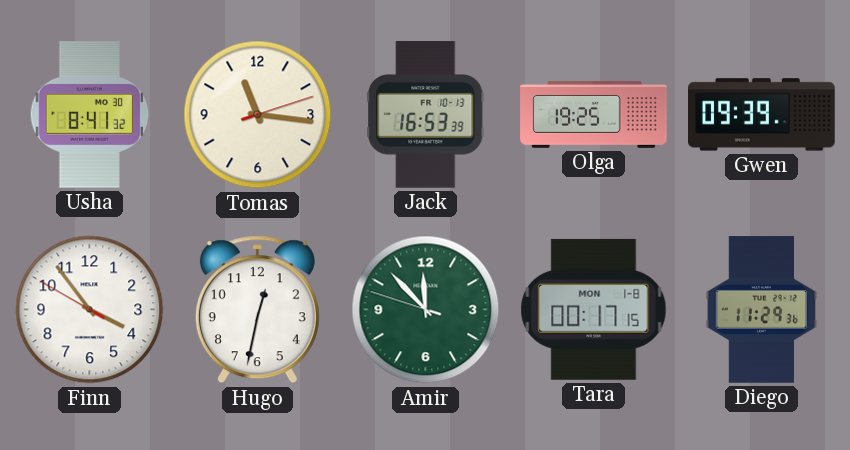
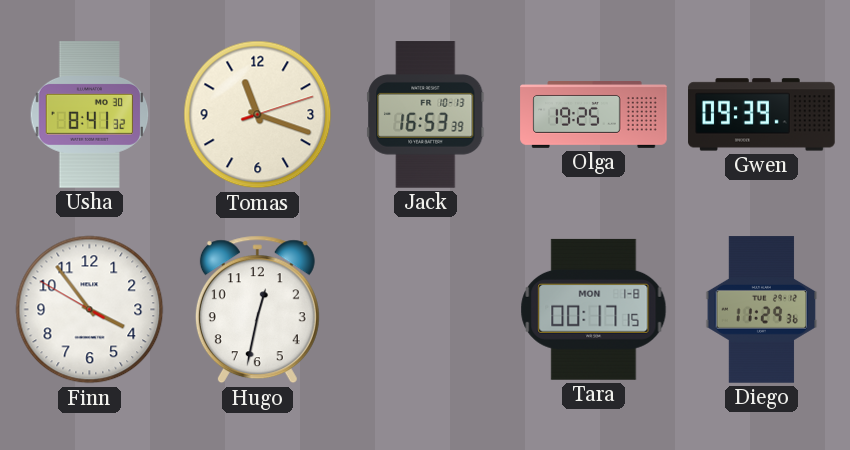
Tomas: 11:16 -> 11:18 (258, 115)
Amir: 11:52 -> none (426, 310)
